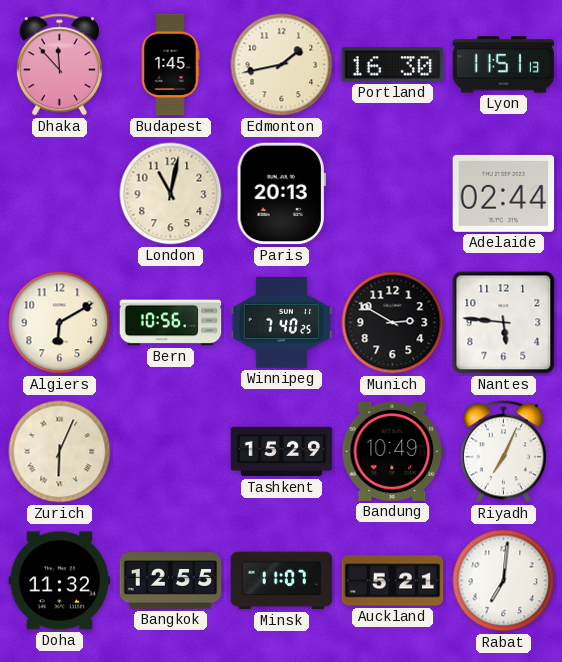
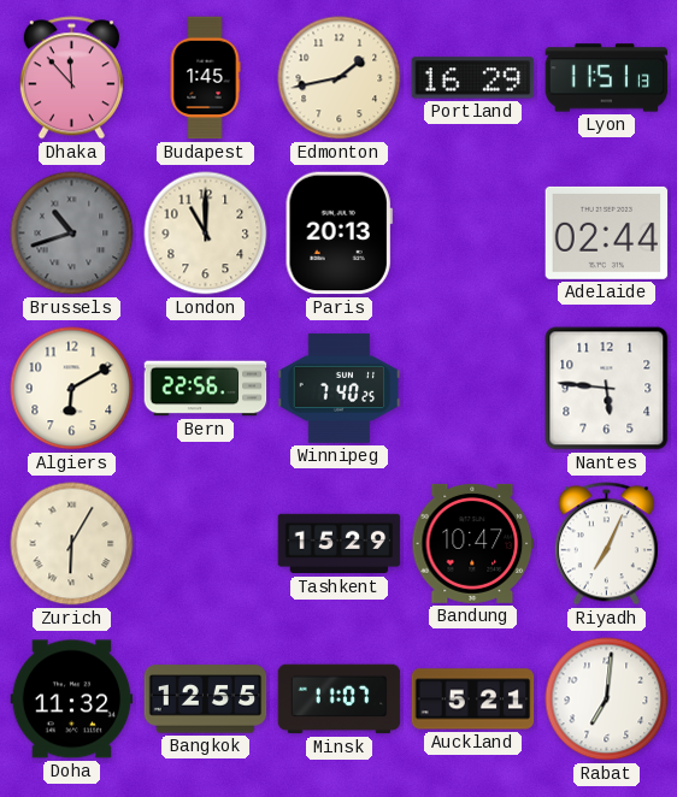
Portland: 16:30 -> 16:29 (473, 78)
Brussels: none -> 10:42 (72, 234)
London: 11:02 -> 11:00 (206, 234)
Bern: 10:56 -> 22:56 (206, 389)
Munich: 2:50 -> none (393, 323)
Zurich: 6:04 -> 6:05 (72, 544)
Bandung: 10:49 -> 10:47 (473, 543)
